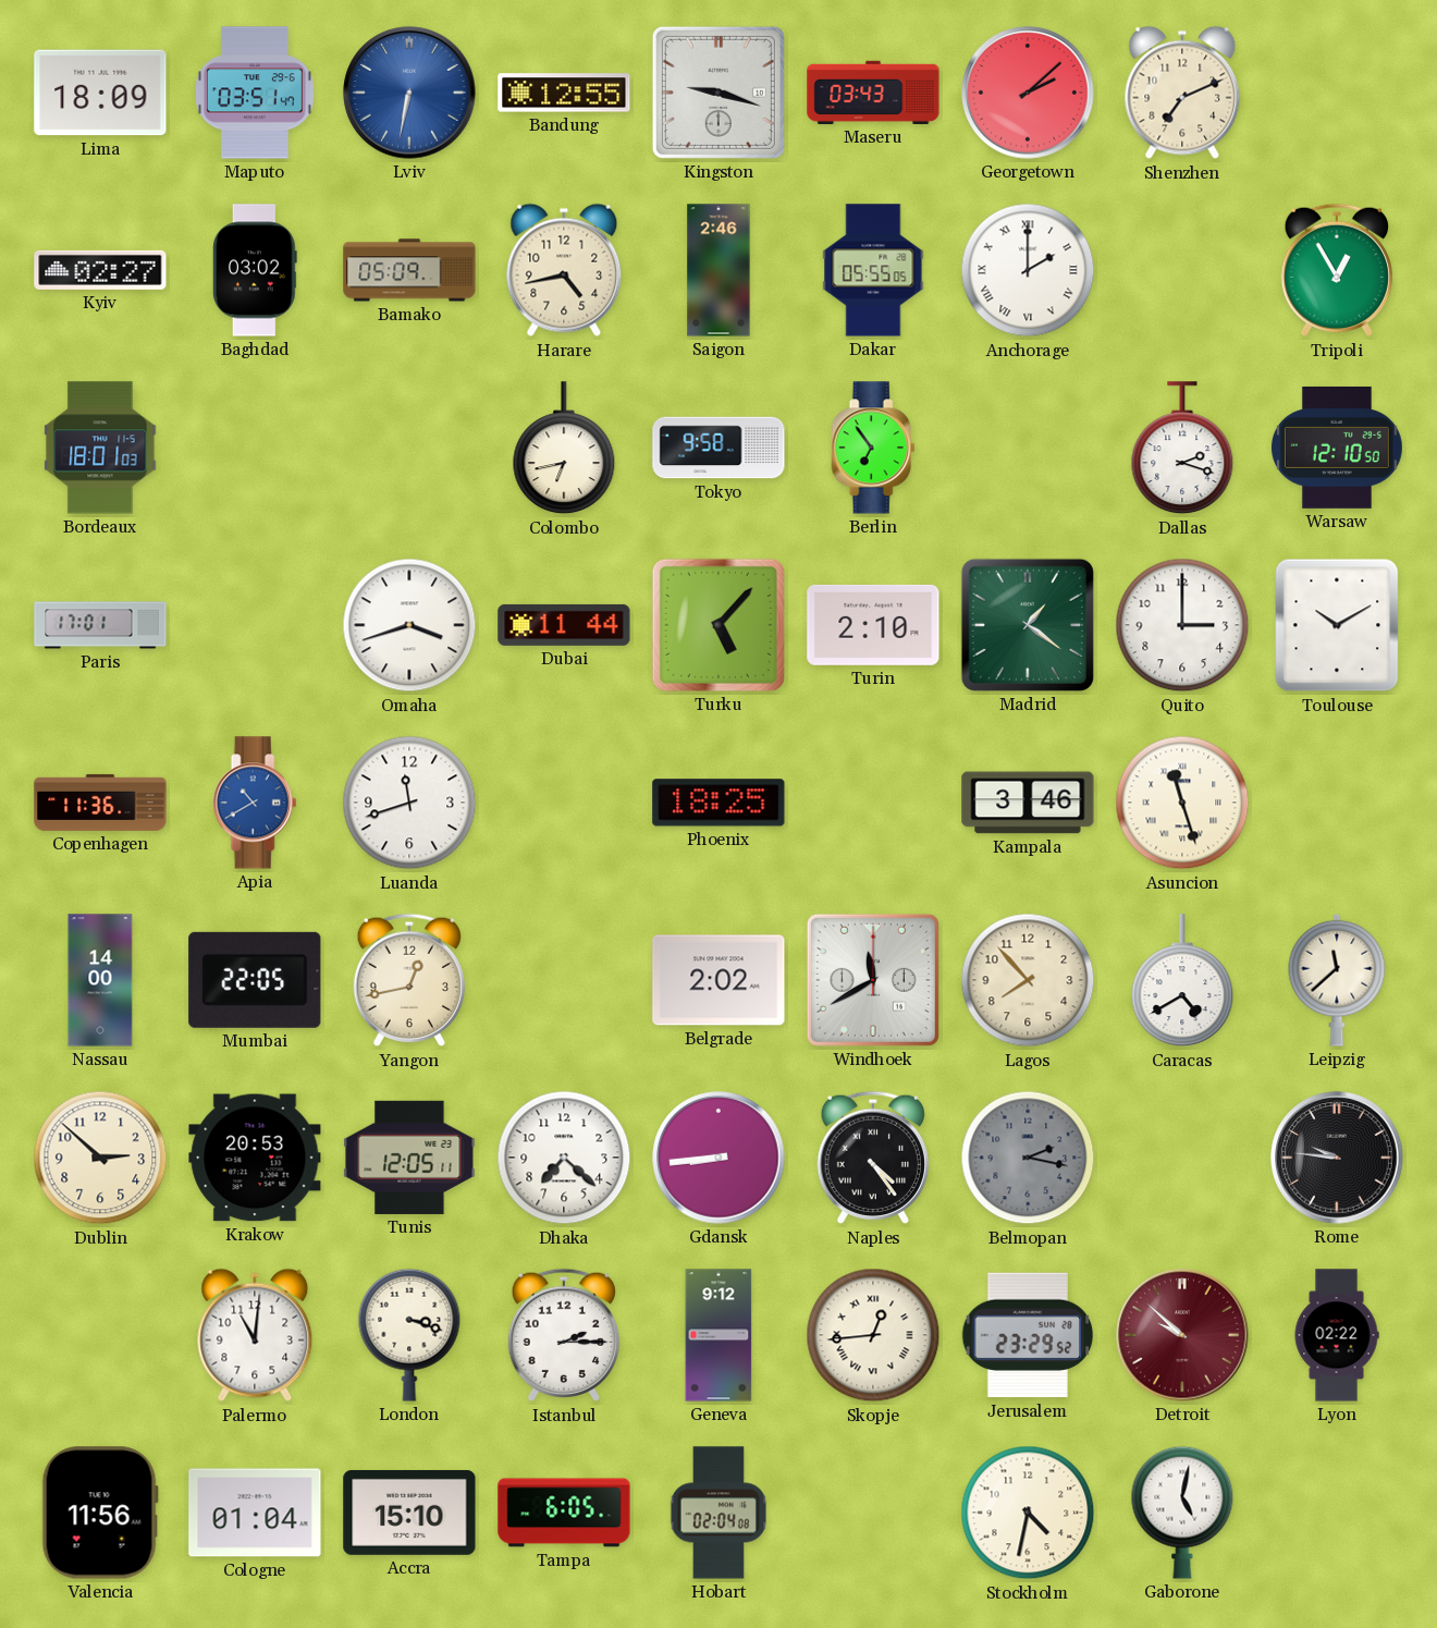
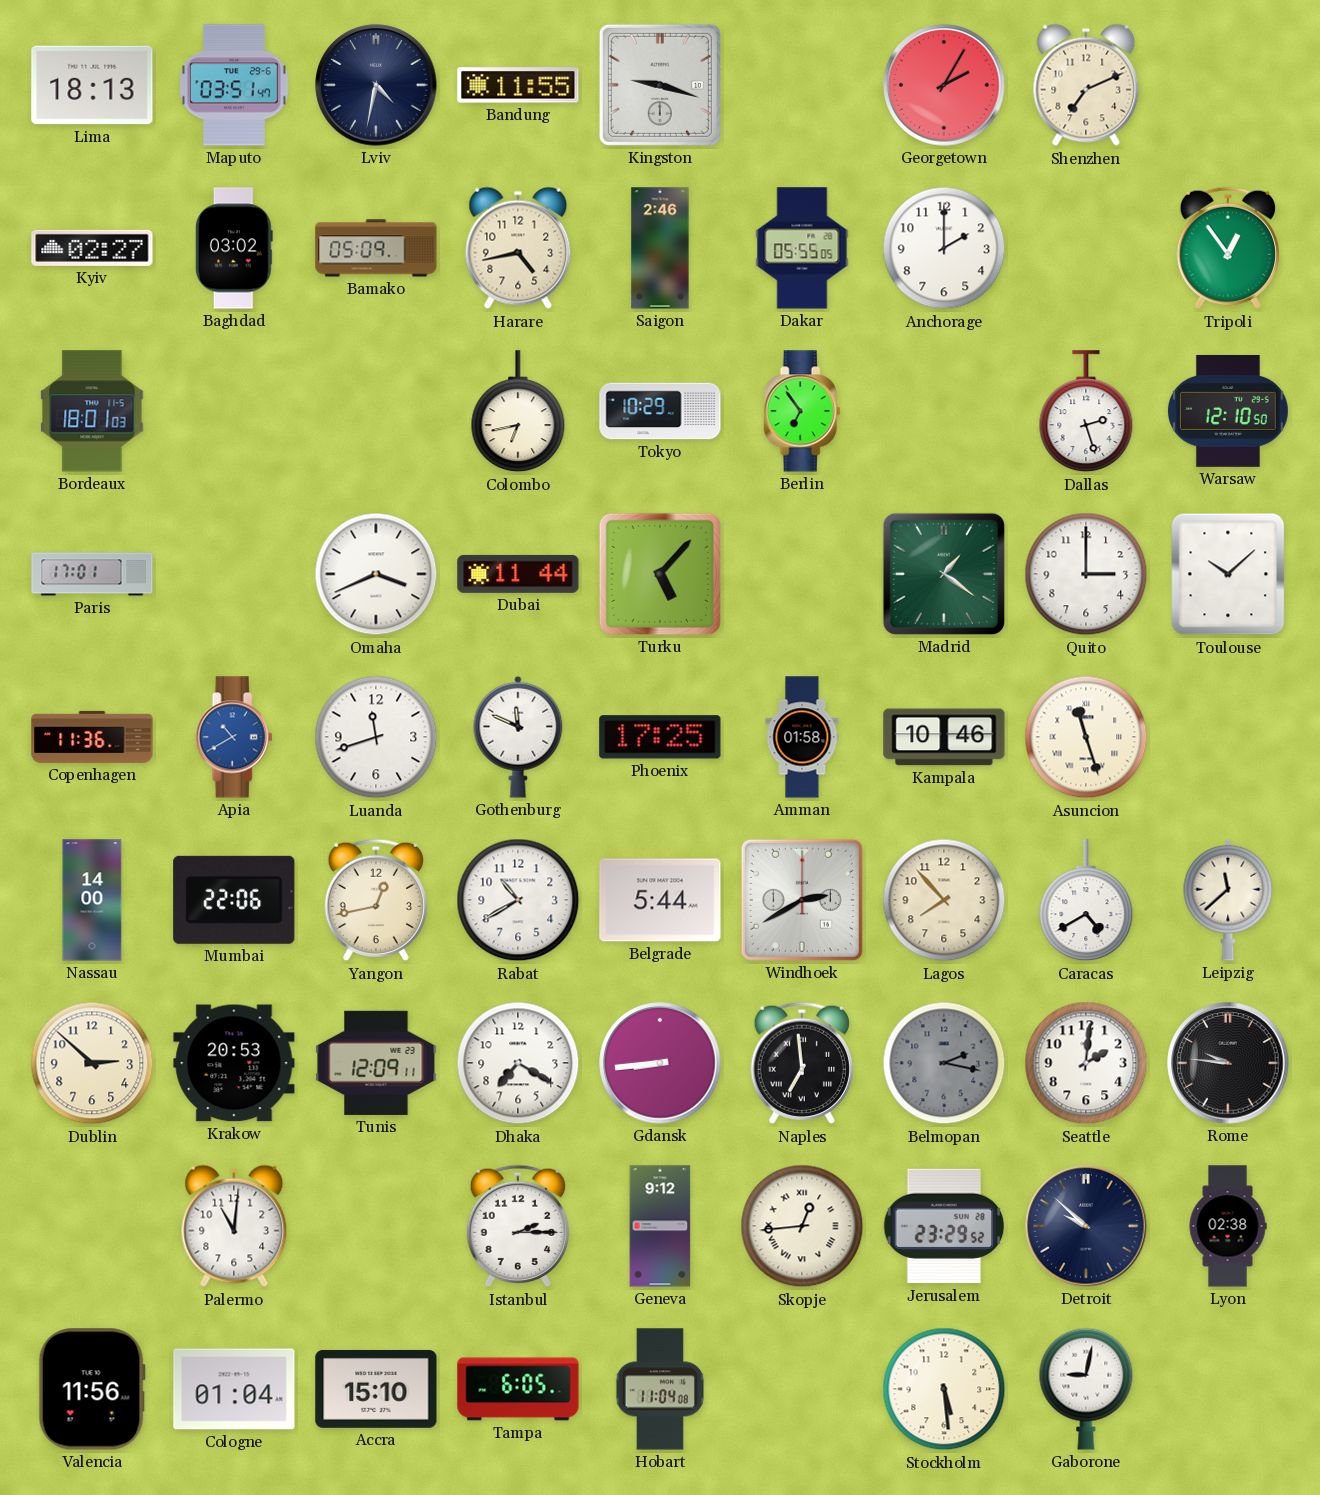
Lima: 18:09 -> 18:13 (92, 85)
Lviv: 6:32 -> 4:32 (376, 85)
Lviv dial: blue -> navy (376, 85)
Bandung: 12:55 -> 11:55 (518, 85)
Maseru: 03:43 -> none (873, 93)
Georgetown: 2:08 -> 2:05 (944, 85)
Anchorage numerals: Roman -> Arabic (944, 248)
Tripoli: 12:55 -> 12:54 (1227, 248)
Tokyo: 9:58 -> 10:29 (660, 411)
Dallas: 2:18 -> 2:27 (1086, 412)
Omaha: 3:42 -> 3:41 (376, 574)
Turin: 2:10 -> none (873, 625)
Toulouse: 10:10 -> 10:08 (1228, 574)
Gothenburg: none -> 11:49 (518, 737)
Phoenix: 18:25 -> 17:25 (660, 737)
Amman: none -> 01:58 (802, 737)
Kampala: 3:46 -> 10:46 (944, 737)
Mumbai: 22:05 -> 22:06 (234, 900)
Rabat: none -> 10:40 (518, 900)
Belgrade: 2:02 -> 5:44 (660, 900)
Windhoek: 11:40 -> 2:40 (802, 900)
Tunis: 12:05 -> 12:09 (376, 1063)
Dhaka: 7:22 -> 7:20 (518, 1063)
Naples: 4:24 -> 6:59 (801, 1063)
Seattle: none -> 2:01 (1086, 1063)
London: 3:18 -> none (409, 1335)
Detroit dial: burgundy -> navy (1086, 1226)
Lyon: 02:22 -> 02:38 (1228, 1226)
Hobart: 02:04 -> 11:04 (659, 1389)
Stockholm: 4:32 -> 5:29 (944, 1389)
Gaborone: 5:02 -> 9:02 (1086, 1389)
